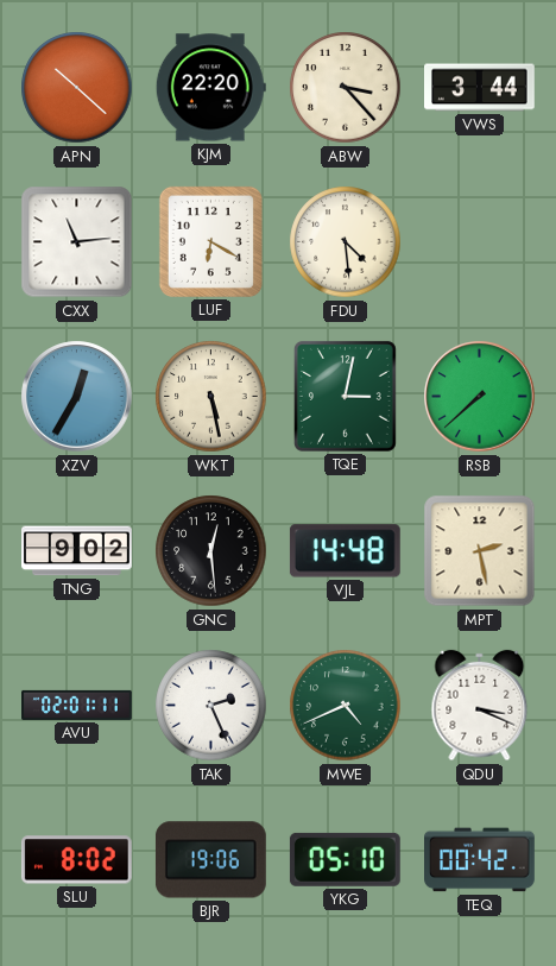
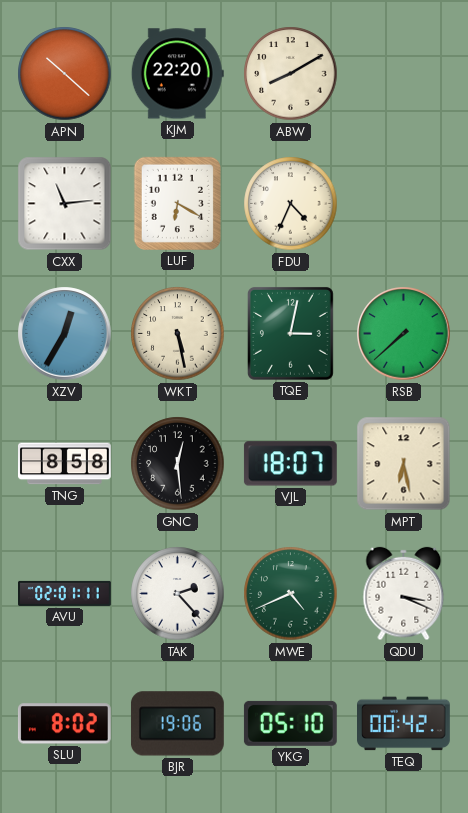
ABW: 3:23 -> 8:10 (291, 74)
VWS: 3:44 -> none (480, 88)
FDU: 4:29 -> 4:34 (291, 204)
TNG: 9:02 -> 8:58 (65, 464)
VJL: 14:48 -> 18:07 (290, 464)
MPT: 2:28 -> 6:28 (404, 464)
TAK: 2:26 -> 2:23 (178, 594)
